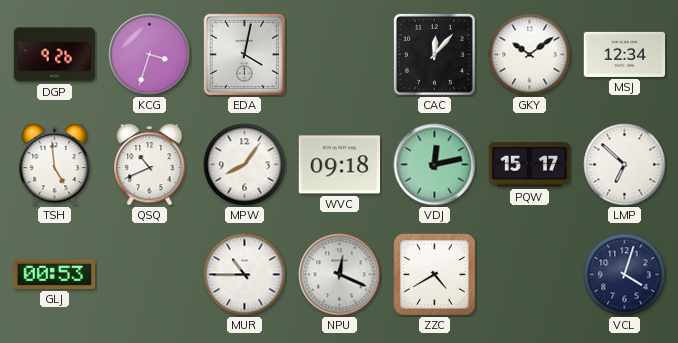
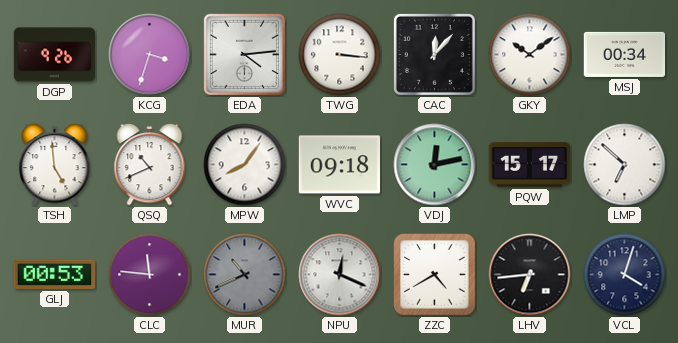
EDA: 4:02 -> 4:14 (244, 54)
TWG: none -> 3:16 (340, 55)
MSJ: 12:34 -> 00:34 (625, 54)
CLC: none -> 11:46 (150, 275)
MUR: 10:45 -> 10:41 (245, 275)
MUR dial: white -> grey (245, 275)
LHV: none -> 6:44 (530, 275)
